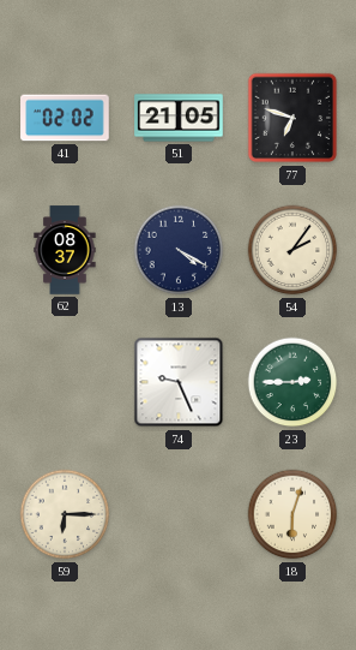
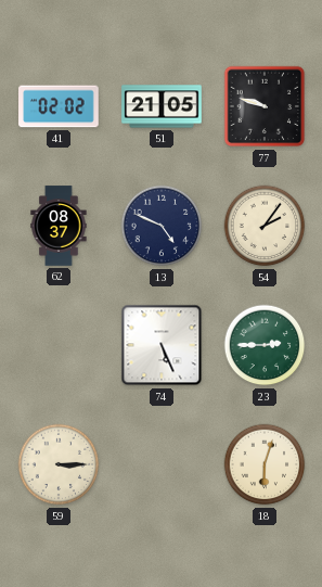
77: 6:48 -> 9:48 (265, 106)
13: 4:20 -> 4:49 (162, 226)
74: 9:26 -> 5:26 (162, 345)
59: 6:15 -> 3:15 (59, 464)
